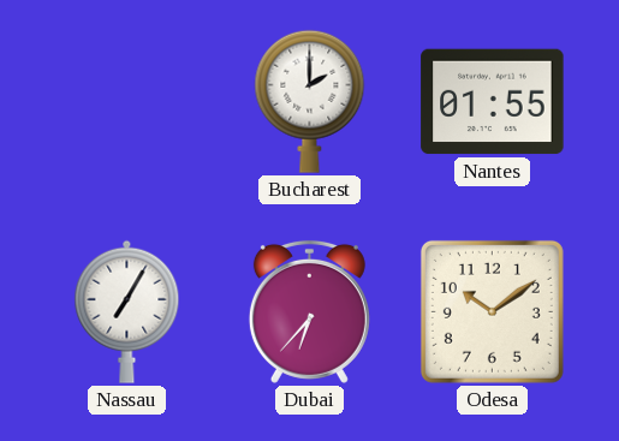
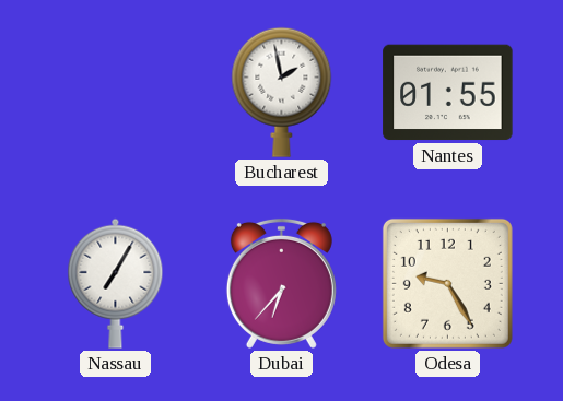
Bucharest: 2:00 -> 1:58 (282, 92)
Odesa: 10:09 -> 9:25 (447, 283)
